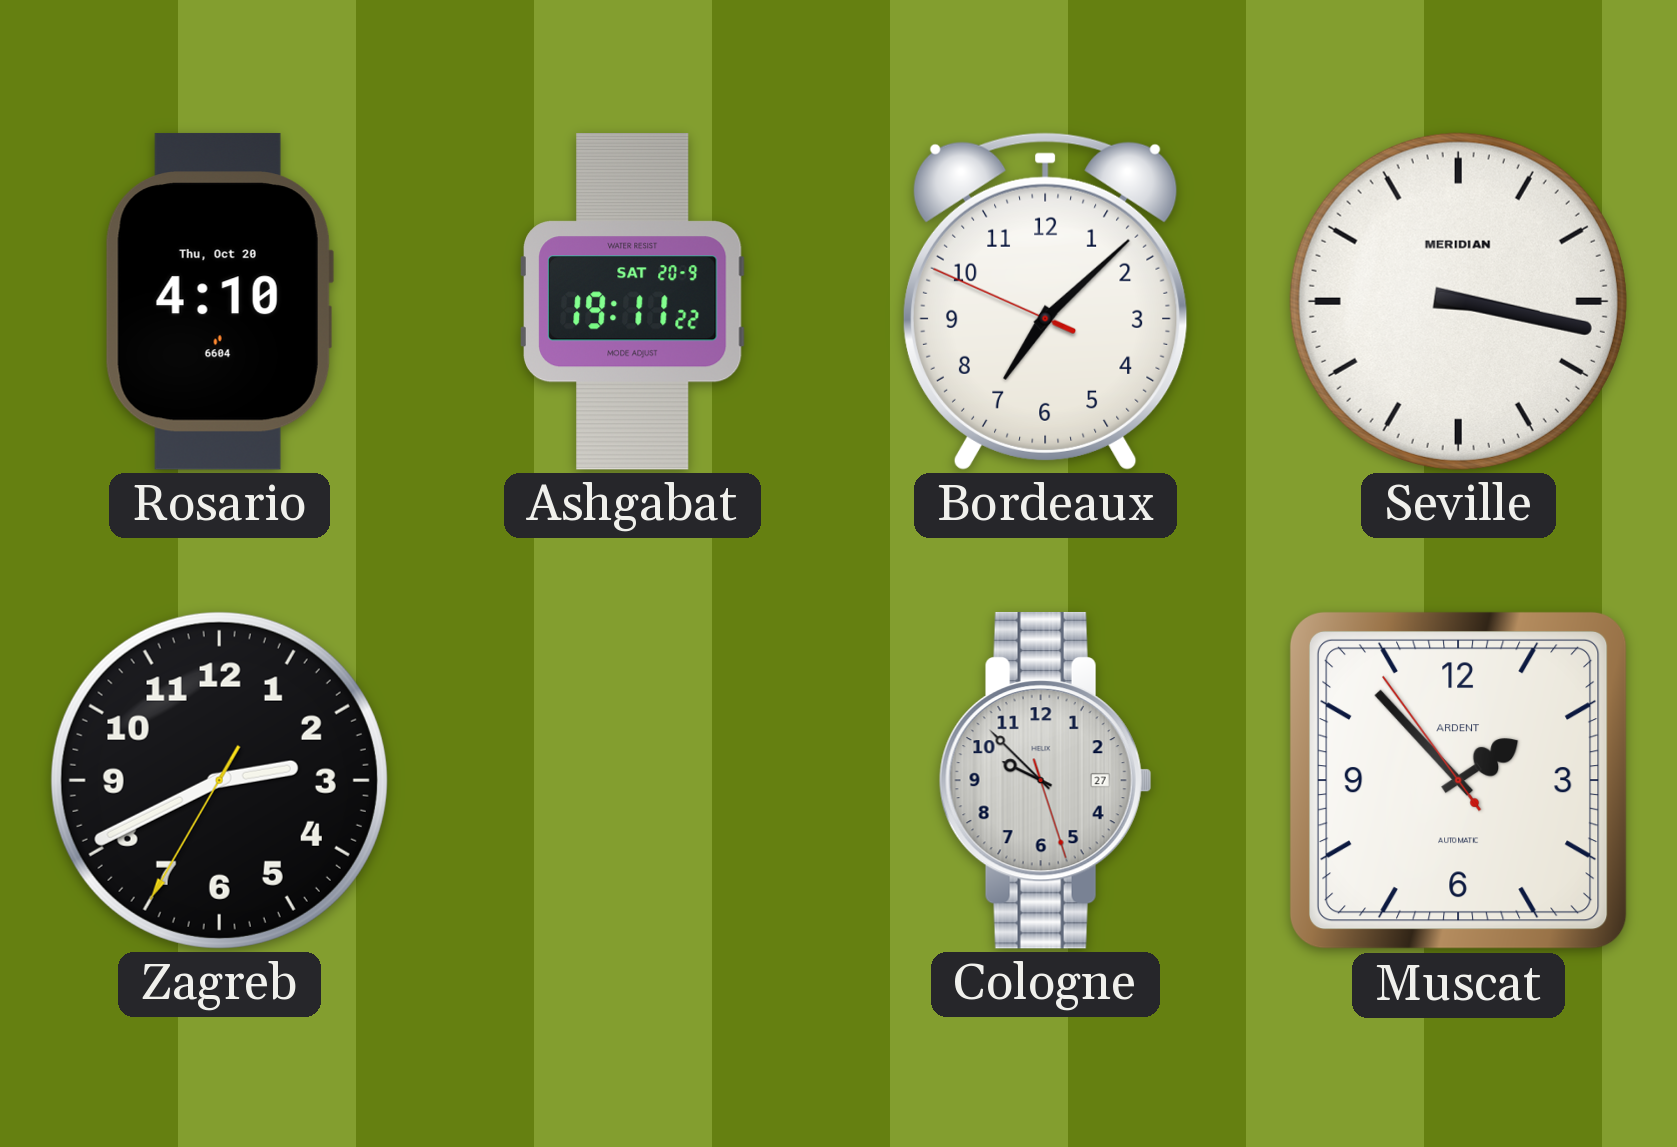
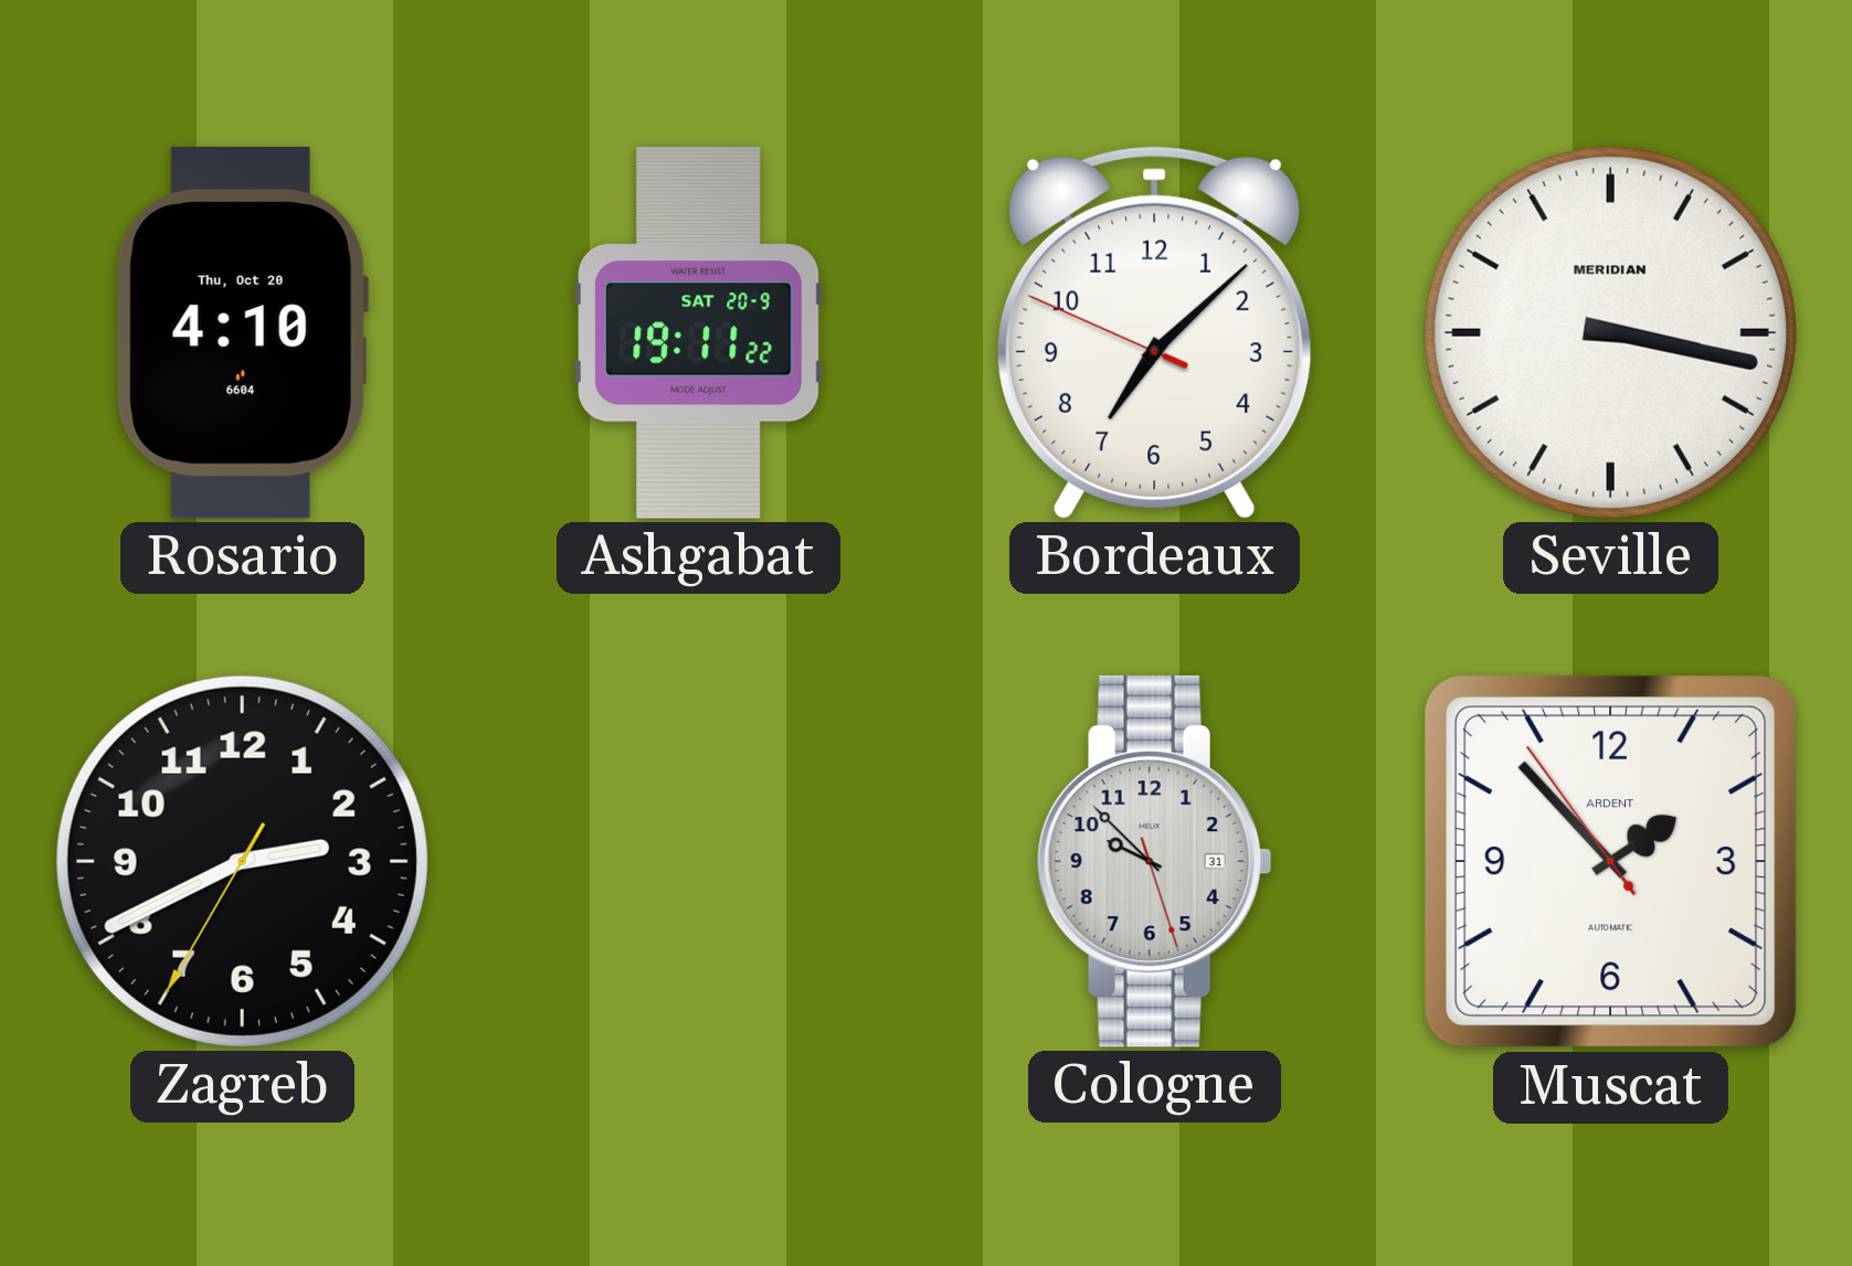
Cologne date: 27 -> 31 (1154, 861)
